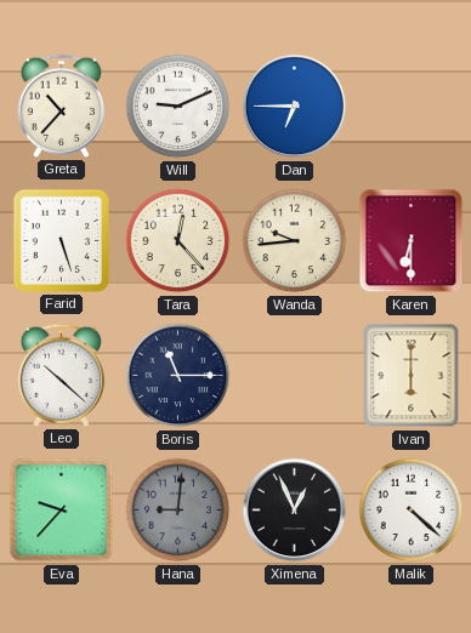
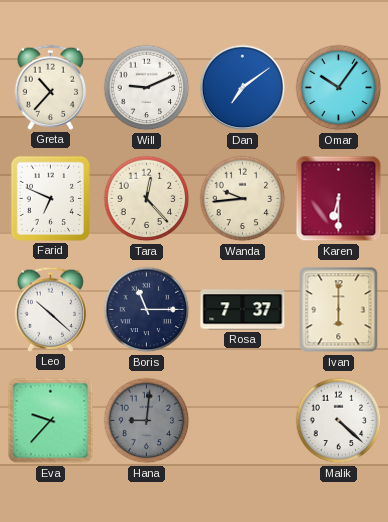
Dan: 6:45 -> 7:09 (243, 88)
Omar: none -> 10:06 (339, 88)
Farid: 5:27 -> 6:49 (50, 198)
Rosa: none -> 7:37 (243, 310)
Ximena: 12:56 -> none (295, 511)
